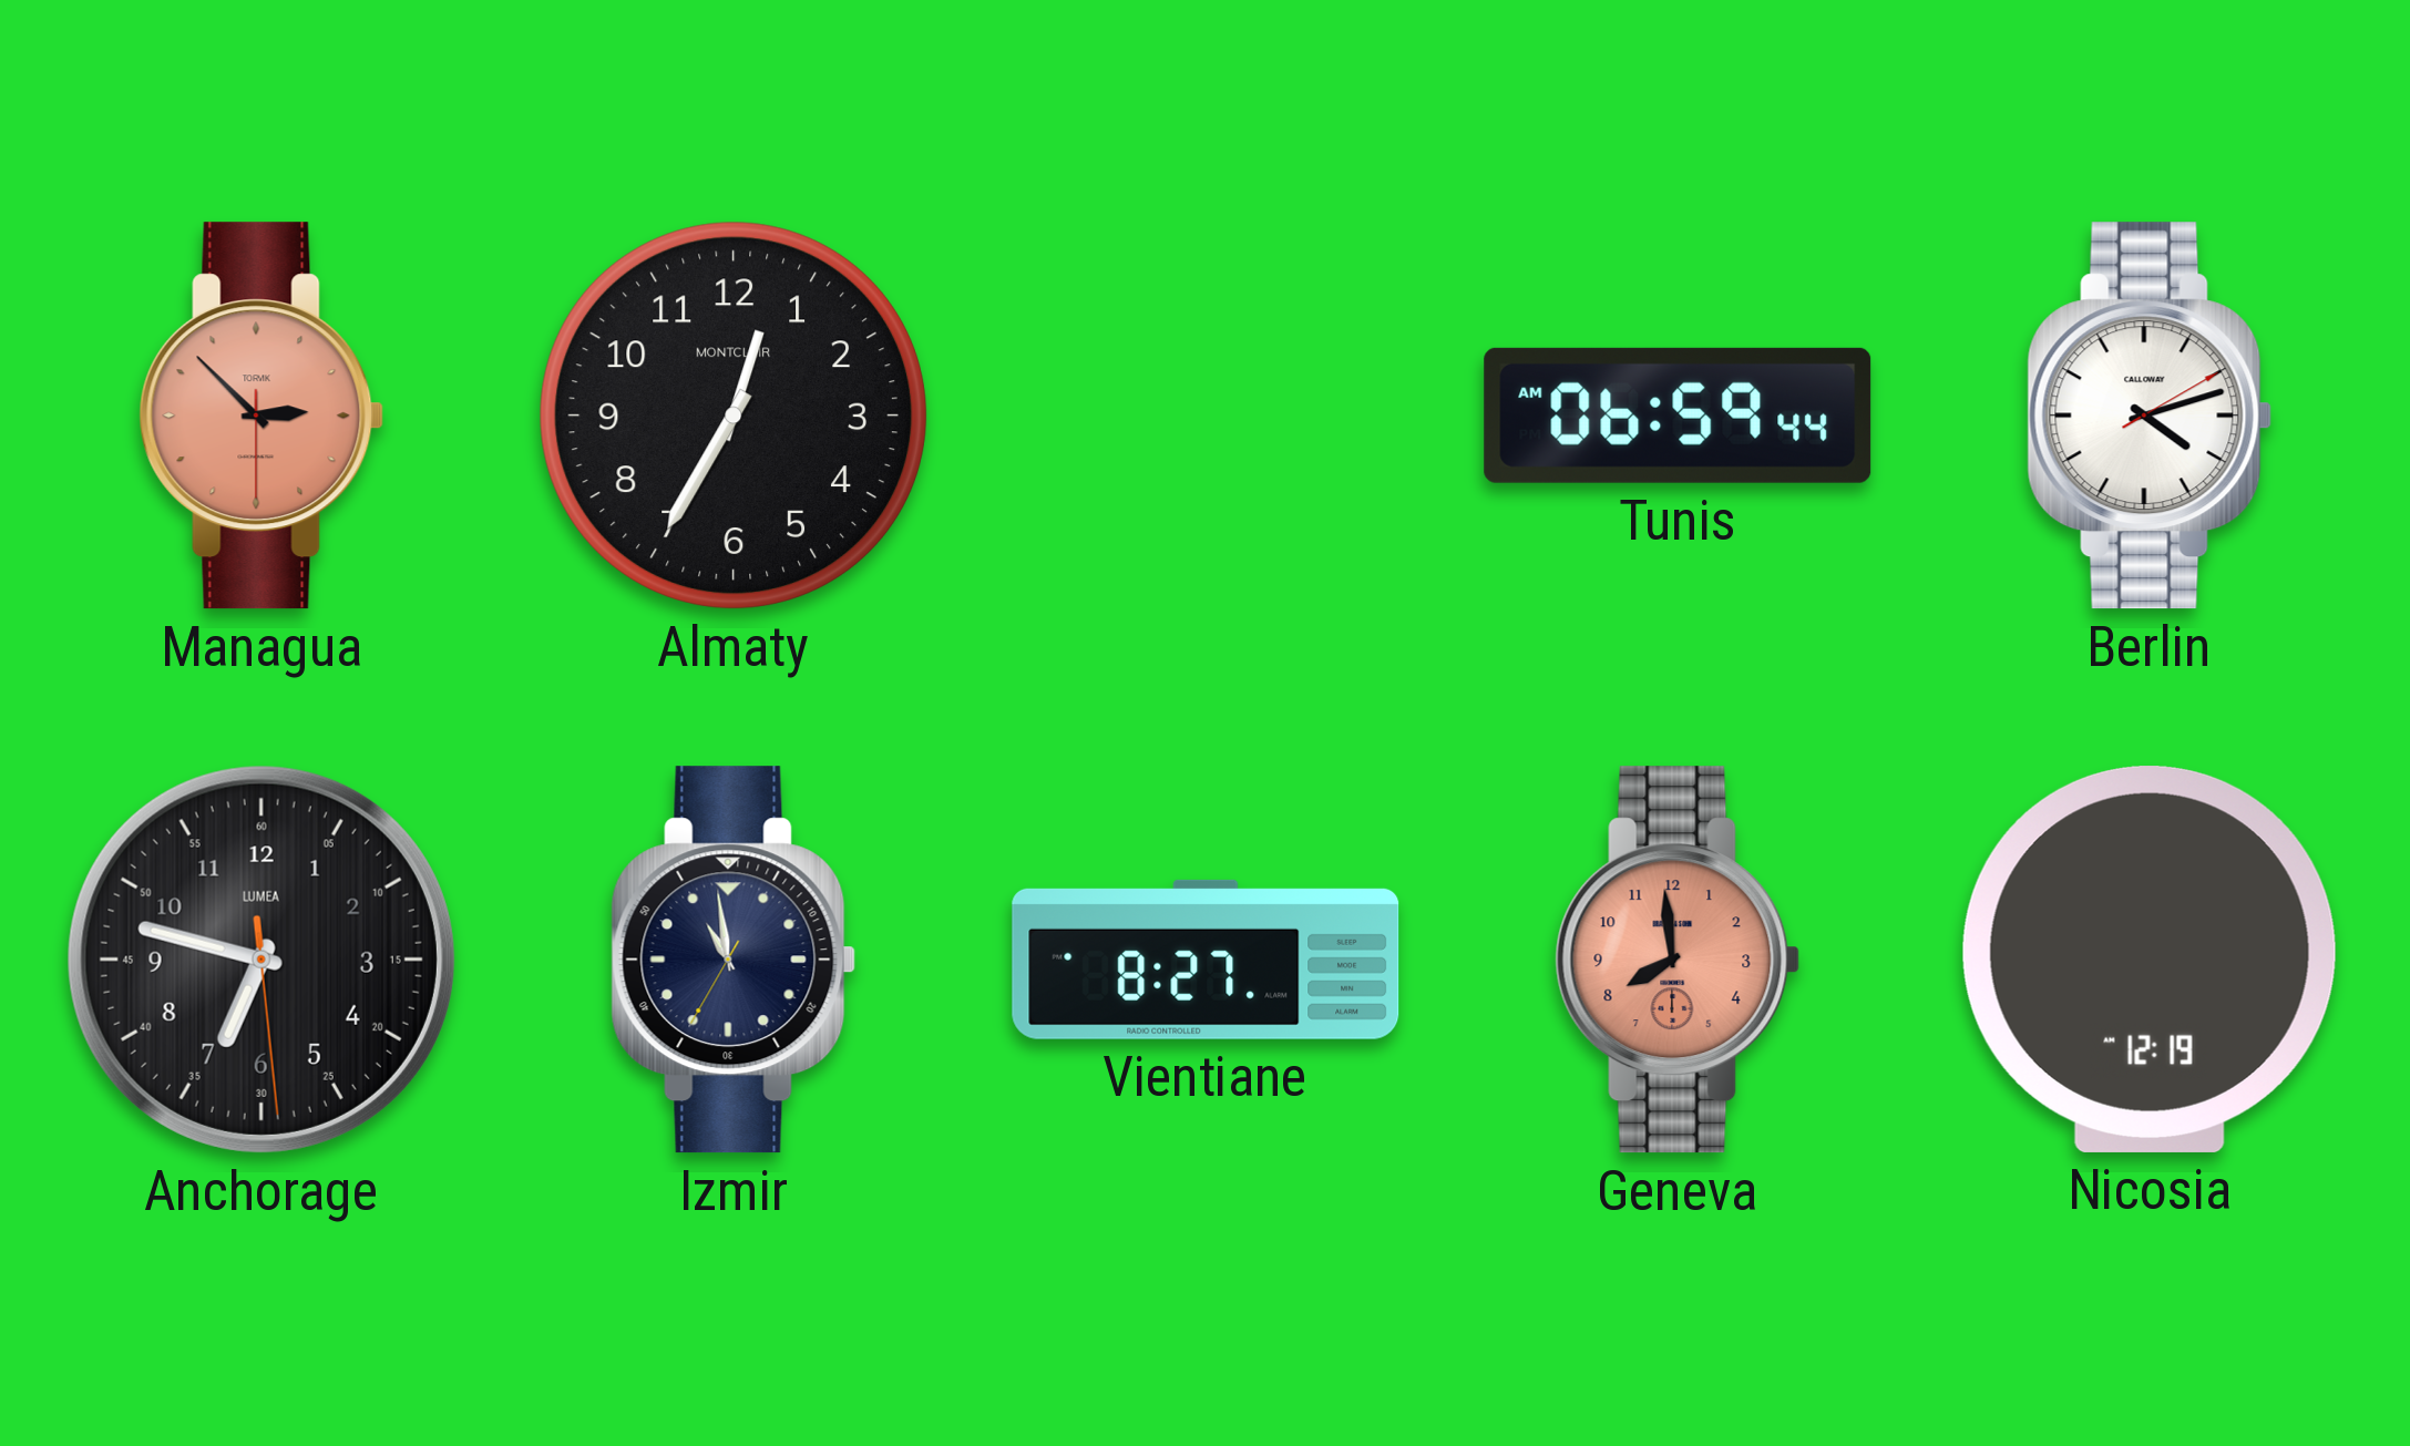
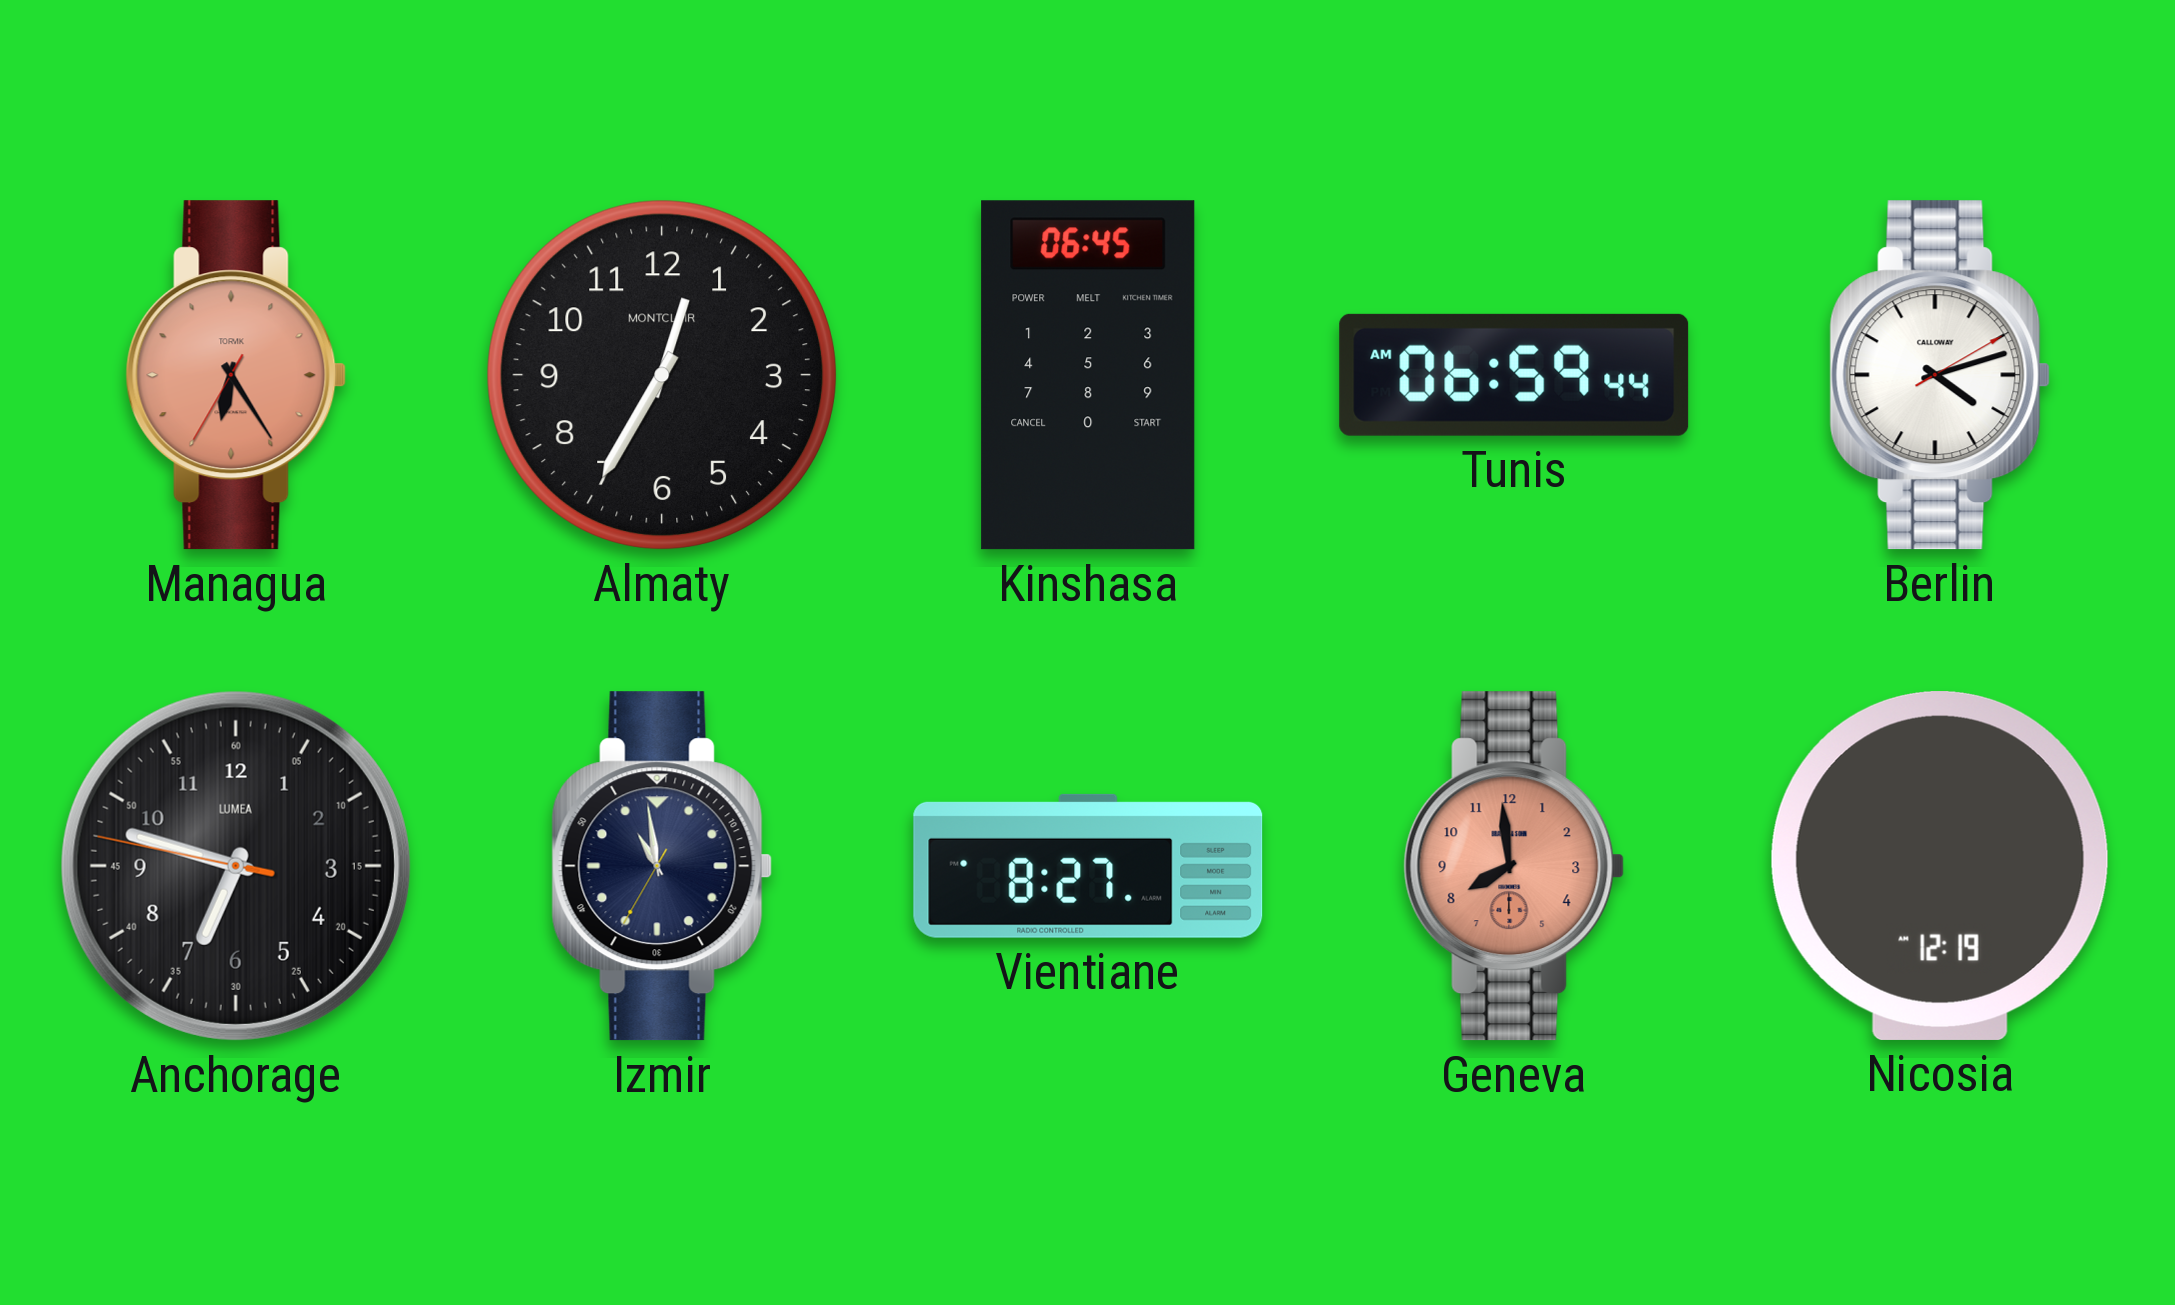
Managua: 2:52 -> 6:24 (236, 375)
Kinshasa: none -> 06:45 (1088, 375)
Anchorage: 6:47:29 -> 6:47:47 (236, 866)
